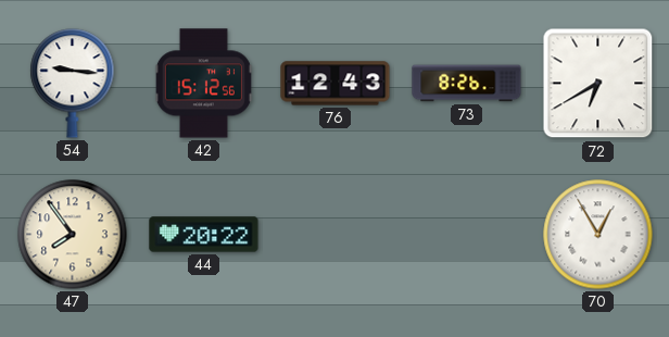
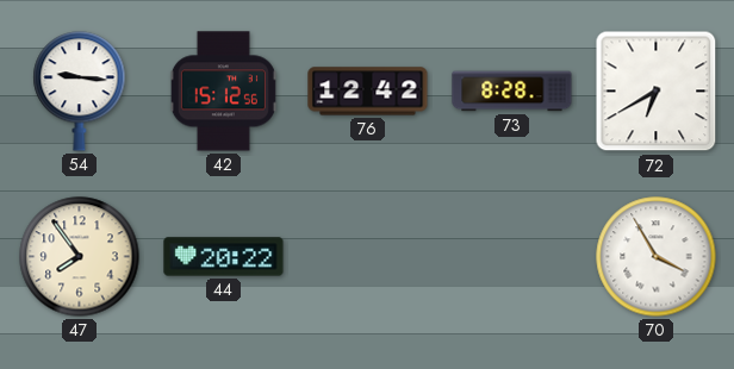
76: 12:43 -> 12:42 (368, 92)
73: 8:26 -> 8:28 (512, 92)
70: 12:55 -> 3:55 (657, 257)
